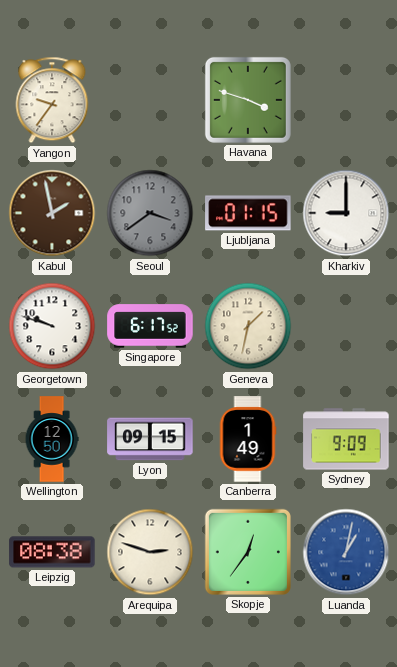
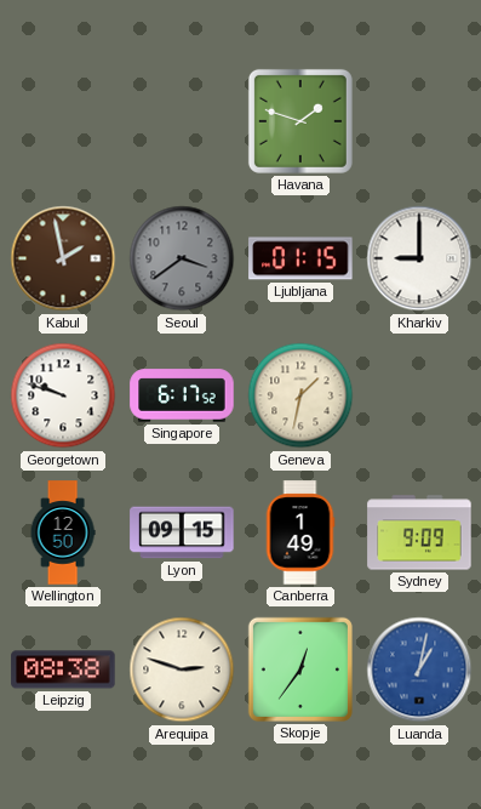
Yangon: 9:36 -> none (52, 100)
Havana: 3:48 -> 1:48 (300, 121)
